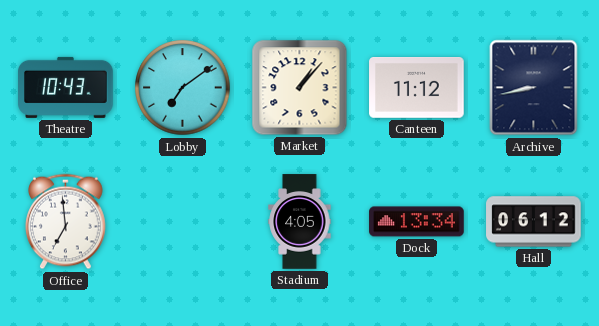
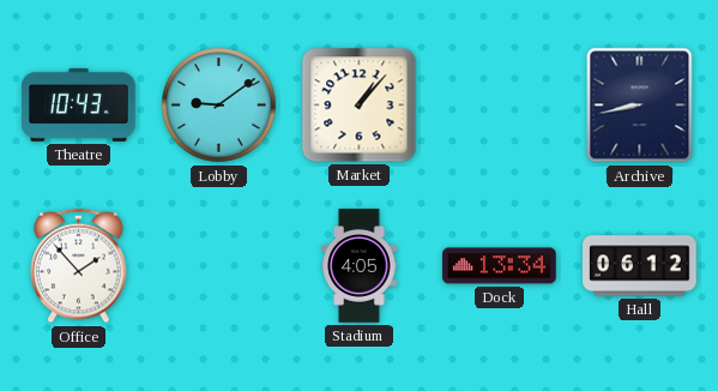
Lobby: 7:09 -> 9:09 (219, 106)
Canteen: 11:12 -> none (417, 88)
Office: 6:59 -> 1:53 (79, 266)
